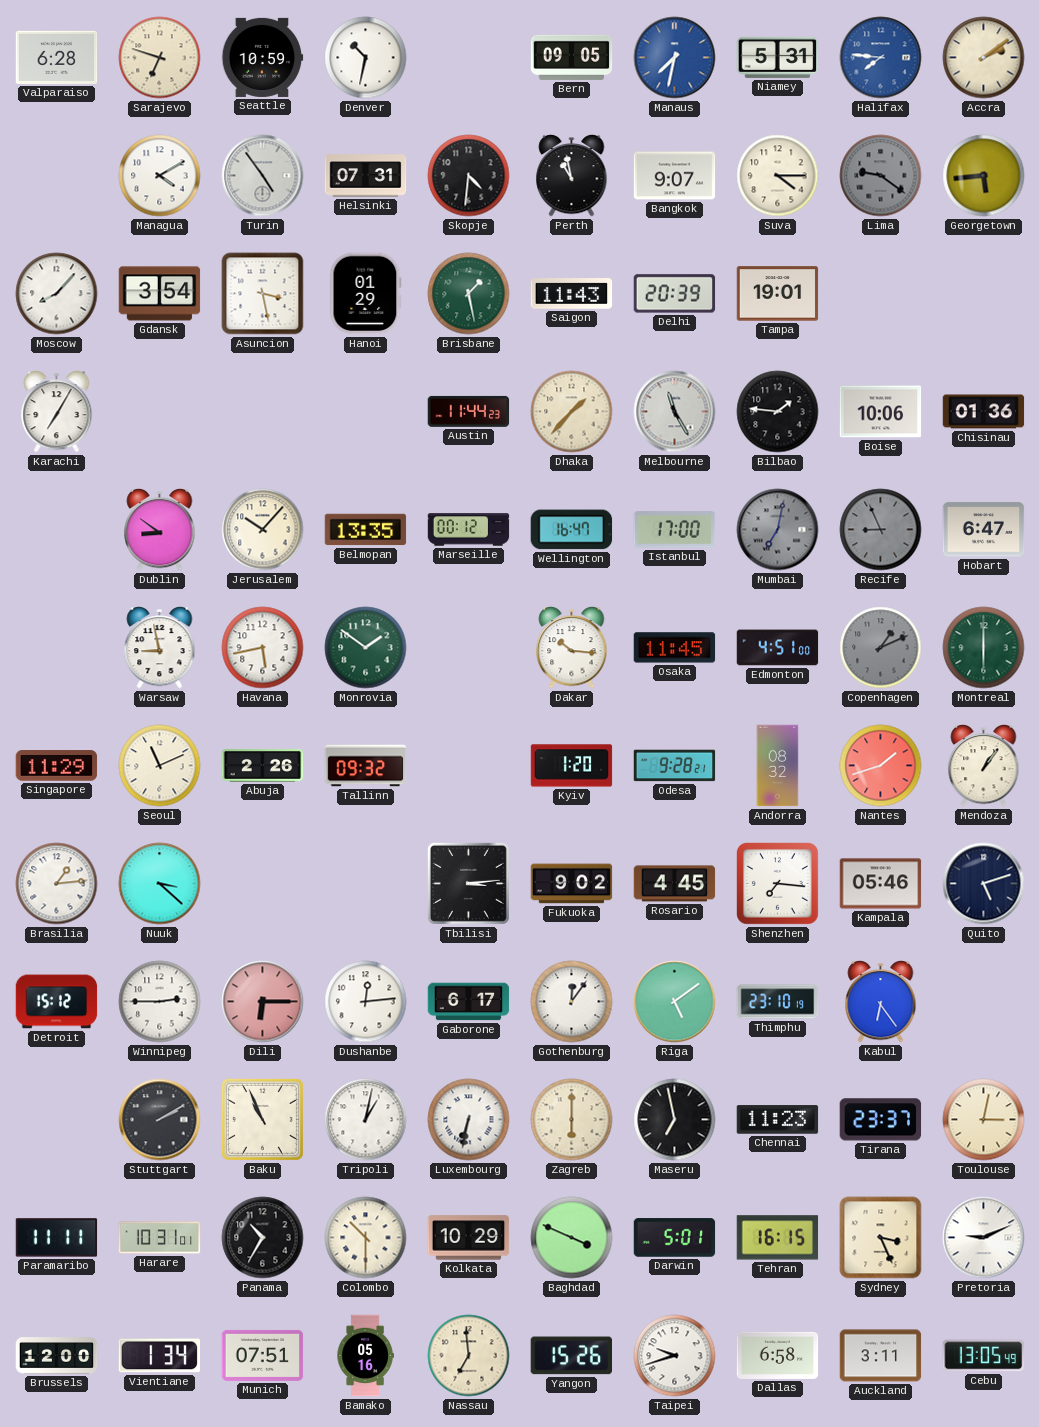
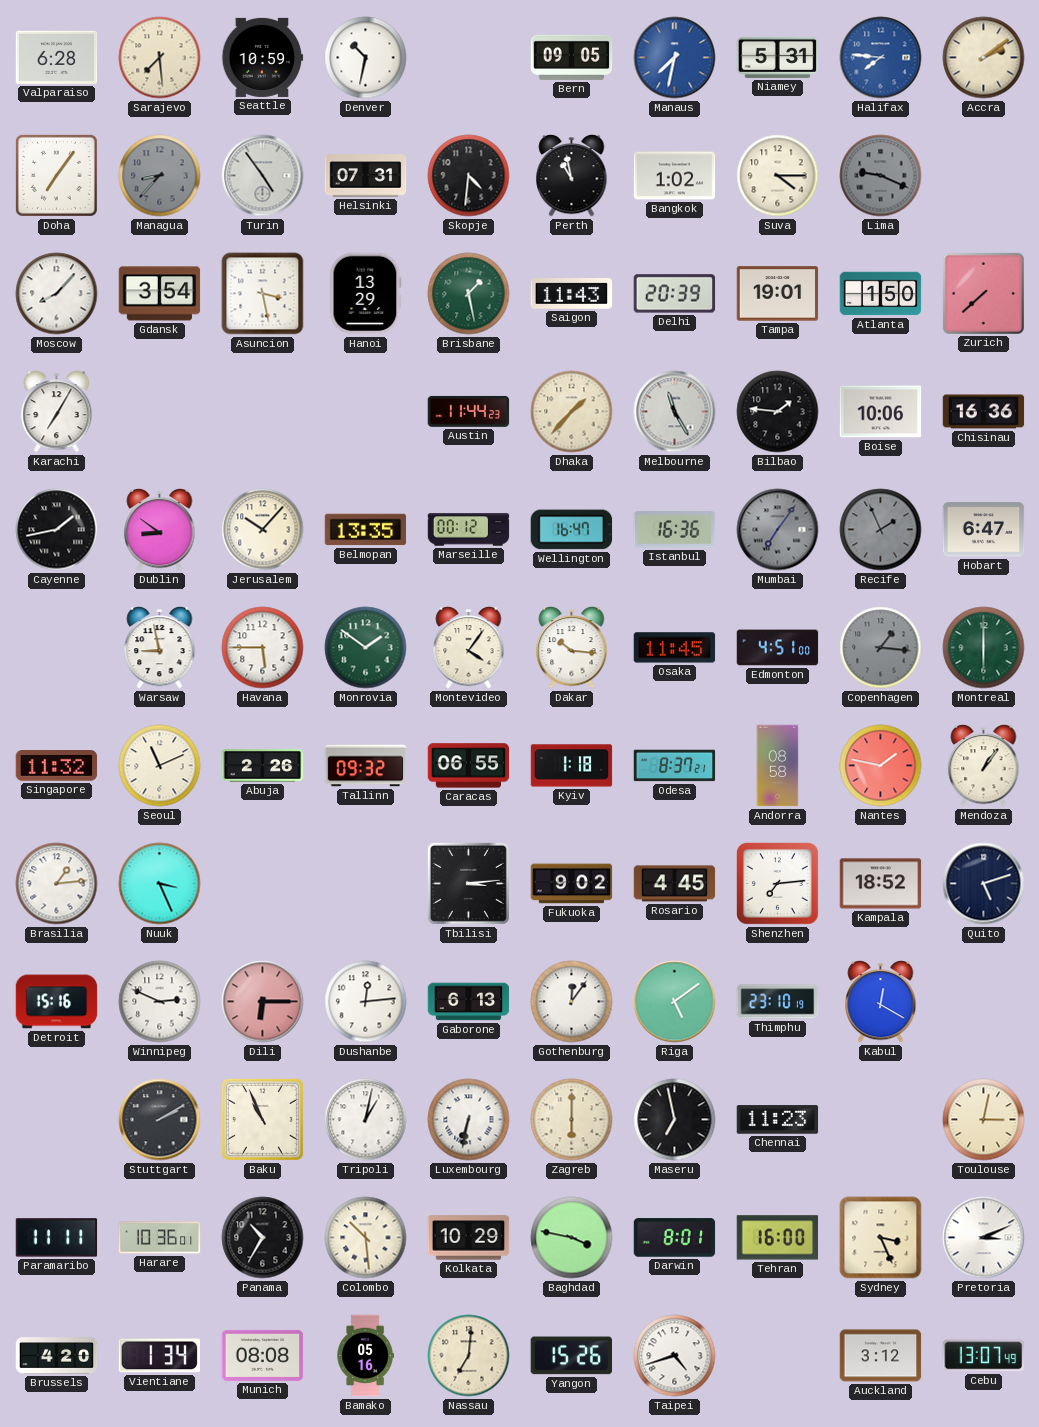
Sarajevo: 6:48 -> 7:29 (160, 58)
Doha: none -> 7:06 (56, 175)
Managua: 4:10 -> 8:37 (160, 176)
Managua dial: white -> grey (160, 176)
Bangkok: 9:07 -> 1:02 (675, 176)
Lima: 9:21 -> 9:19 (881, 176)
Georgetown: 5:44 -> none (984, 176)
Hanoi: 01:29 -> 13:29 (366, 294)
Atlanta: none -> 1:50 (881, 294)
Zurich: none -> 7:38 (983, 293)
Chisinau: 01:36 -> 16:36 (984, 412)
Cayenne: none -> 1:43 (57, 530)
Istanbul: 17:00 -> 16:36 (675, 530)
Mumbai: 7:02 -> 7:06 (778, 530)
Recife: 8:56 -> 1:56 (881, 530)
Havana: 5:43 -> 5:45 (263, 648)
Montevideo: none -> 4:06 (469, 648)
Copenhagen: 1:11 -> 1:16 (881, 648)
Singapore: 11:29 -> 11:32 (57, 766)
Caracas: none -> 06:55 (469, 766)
Kyiv: 1:20 -> 1:18 (572, 766)
Odesa: 9:28 -> 8:37 (675, 766)
Andorra: 08:32 -> 08:58 (778, 766)
Nantes: 1:42 -> 1:47 (881, 766)
Nuuk: 3:22 -> 3:26 (160, 884)
Shenzhen: 7:16 -> 7:14 (778, 884)
Kampala: 05:46 -> 18:52 (881, 884)
Detroit: 15:12 -> 15:16 (57, 1002)
Winnipeg: 2:45 -> 2:49 (160, 1002)
Gaborone: 6:17 -> 6:13 (469, 1002)
Kabul: 6:24 -> 12:20 (881, 1002)
Tirana: 23:37 -> none (881, 1120)
Harare: 10:31 -> 10:36 (160, 1238)
Colombo: 10:30 -> 10:29 (366, 1238)
Baghdad: 3:49 -> 3:47 (572, 1238)
Darwin: 5:01 -> 8:01 (675, 1238)
Tehran: 16:15 -> 16:00 (778, 1238)
Pretoria: 9:11 -> 3:11 (984, 1238)
Brussels: 12:00 -> 4:20 (57, 1356)
Munich: 07:51 -> 08:08 (263, 1355)
Nassau: 6:59 -> 7:01 (469, 1356)
Taipei: 9:42 -> 4:42 (675, 1356)
Dallas: 6:58 -> none (778, 1355)
Auckland: 3:11 -> 3:12 (881, 1356)
Cebu: 13:05 -> 13:07 (984, 1356)
